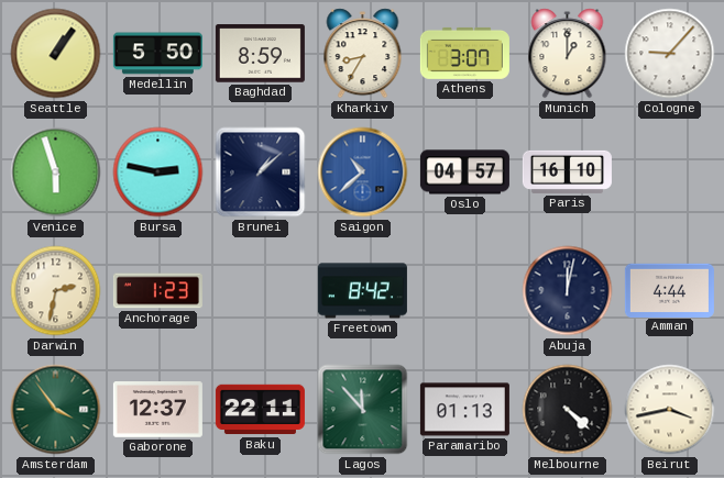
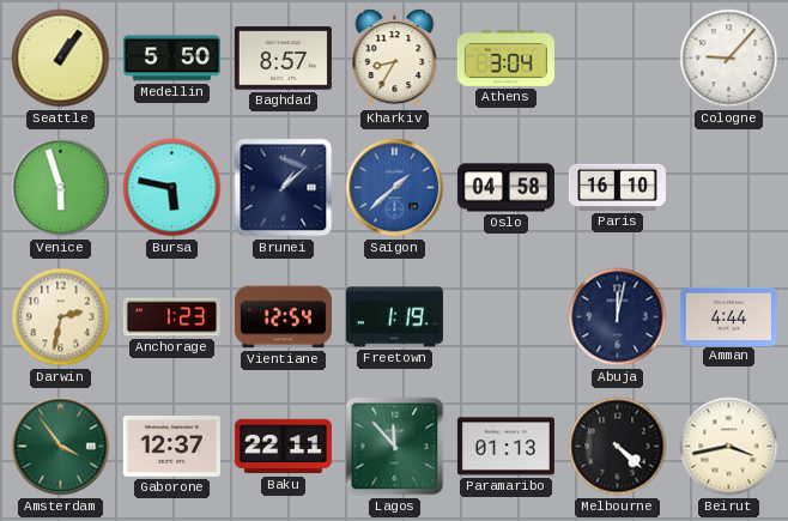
Baghdad: 8:59 -> 8:57 (283, 59)
Athens: 3:07 -> 3:04 (505, 57)
Munich: 1:00 -> none (568, 54)
Bursa: 2:47 -> 5:47 (172, 188)
Saigon: 10:38 -> 1:38 (395, 188)
Oslo: 04:57 -> 04:58 (505, 188)
Vientiane: none -> 12:54 (283, 317)
Freetown: 8:42 -> 1:19 (394, 317)
